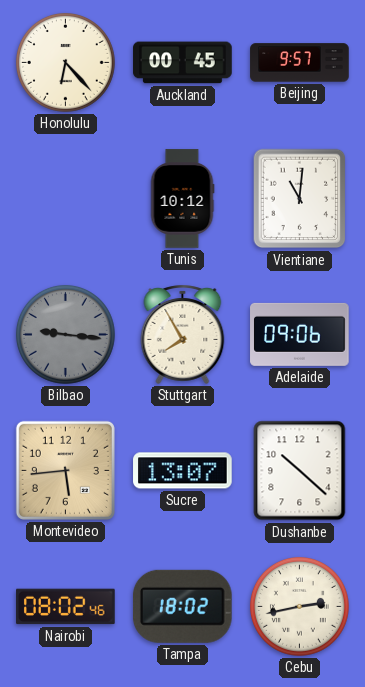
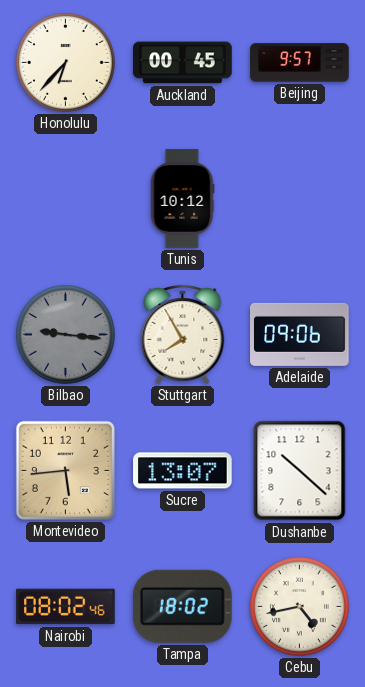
Honolulu: 6:23 -> 6:37 (65, 62)
Vientiane: 11:01 -> none (300, 199)
Cebu: 2:43 -> 4:43 (299, 606)
